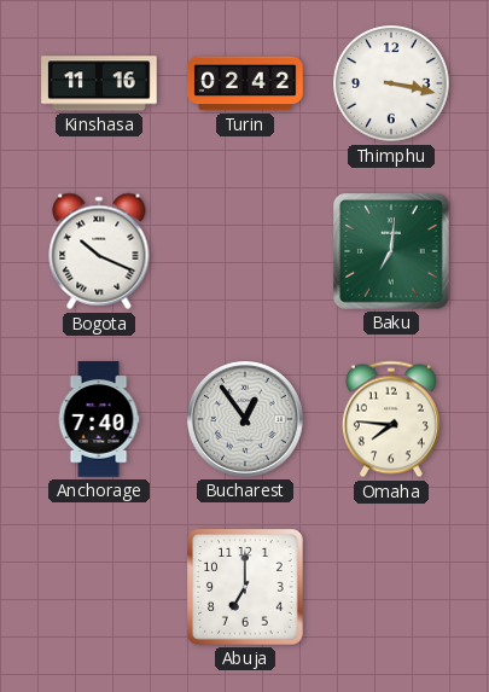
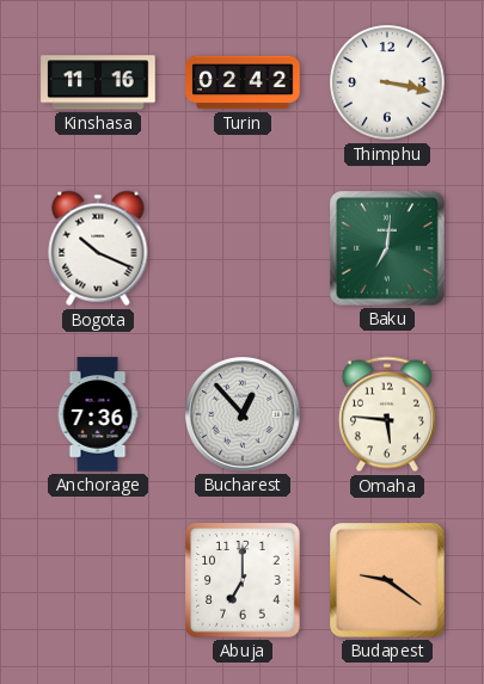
Anchorage: 7:40 -> 7:36 (98, 414)
Bucharest: 12:54 -> 12:53 (244, 415)
Omaha: 7:46 -> 5:46 (387, 414)
Budapest: none -> 9:21 (388, 581)
